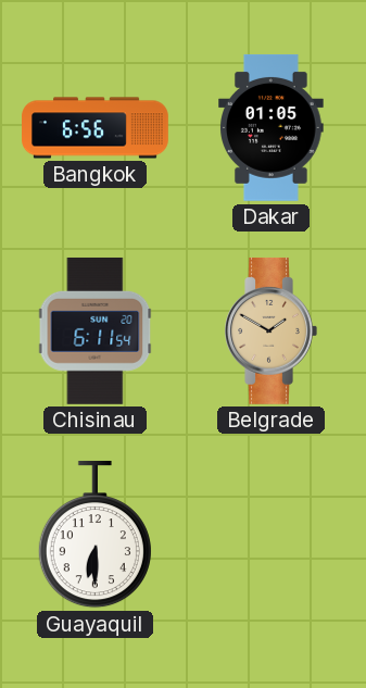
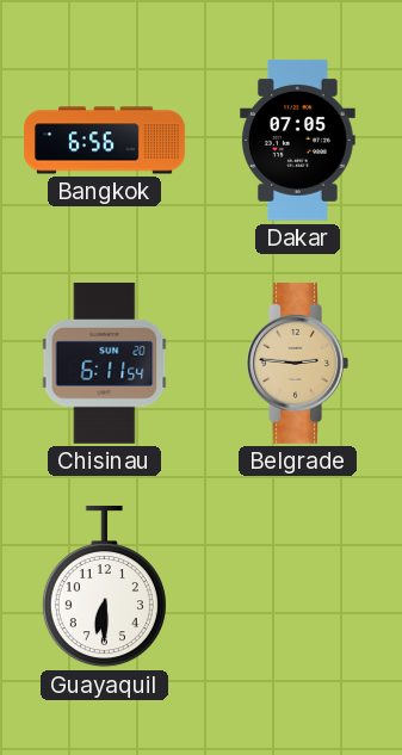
Dakar: 01:05 -> 07:05 (298, 140)
Belgrade: 1:50 -> 2:46 (297, 363)
